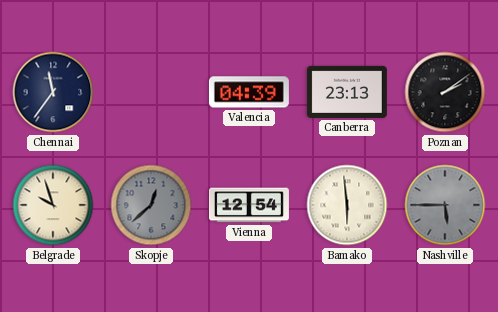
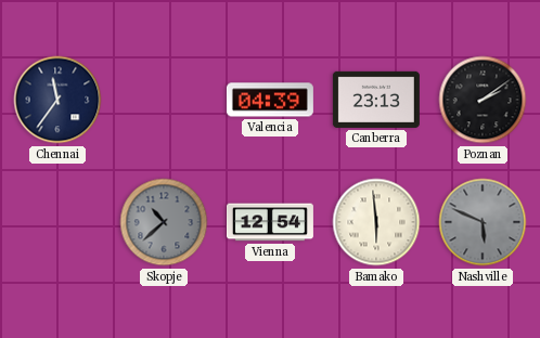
Belgrade: 9:57 -> none (53, 205)
Skopje: 12:38 -> 10:38 (164, 222)
Nashville: 5:45 -> 5:49 (483, 222)
